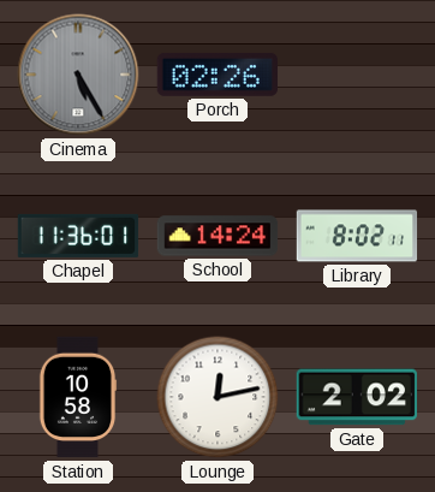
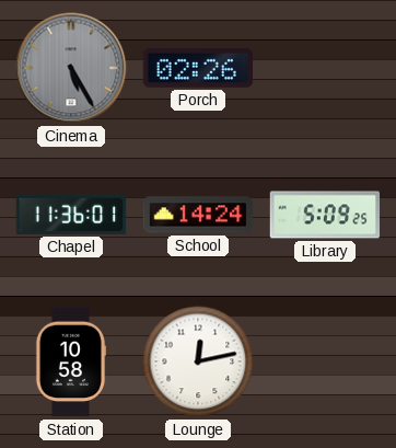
Library: 8:02 -> 5:09 (325, 215)
Gate: 2:02 -> none (356, 397)
